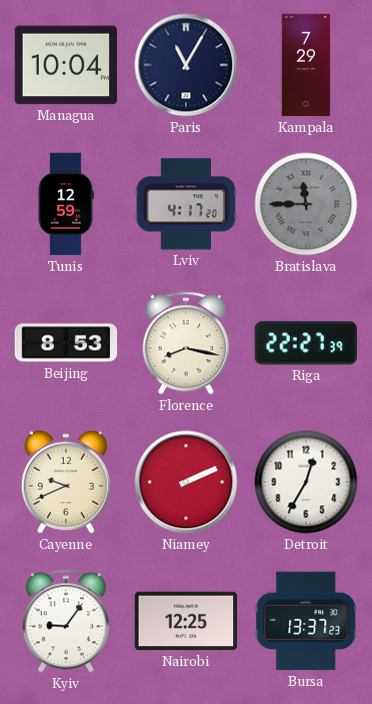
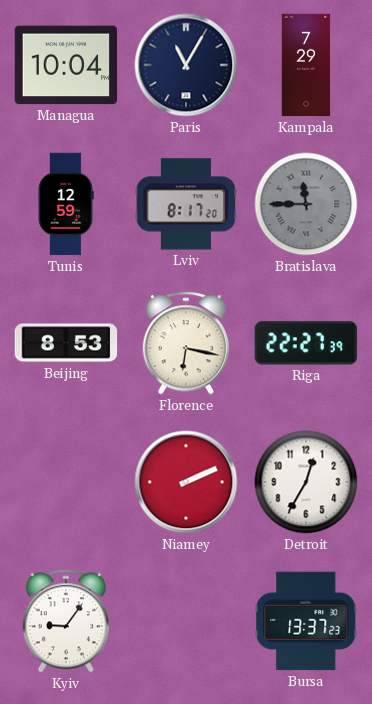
Lviv: 4:17 -> 8:17 (186, 204)
Florence: 8:17 -> 6:17 (186, 343)
Cayenne: 9:41 -> none (66, 482)
Nairobi: 12:25 -> none (186, 621)
